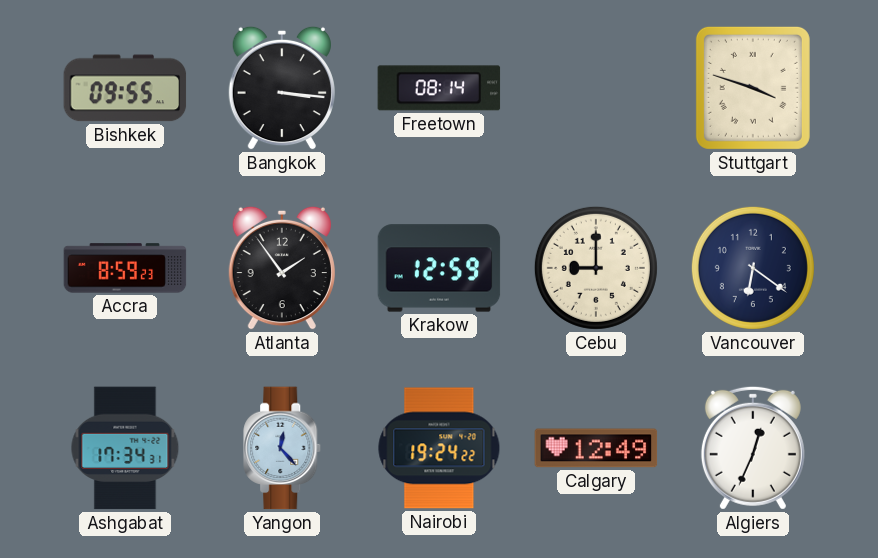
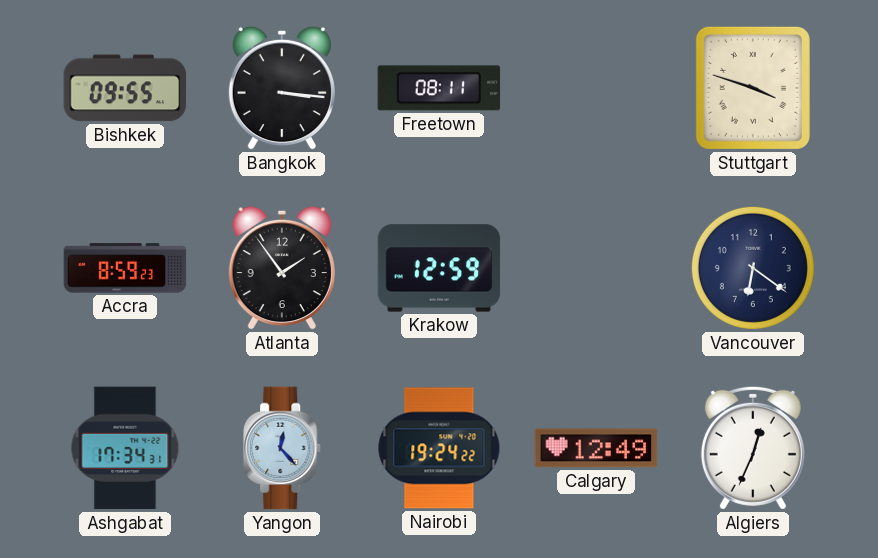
Freetown: 08:14 -> 08:11 (439, 88)
Cebu: 9:00 -> none (596, 268)
